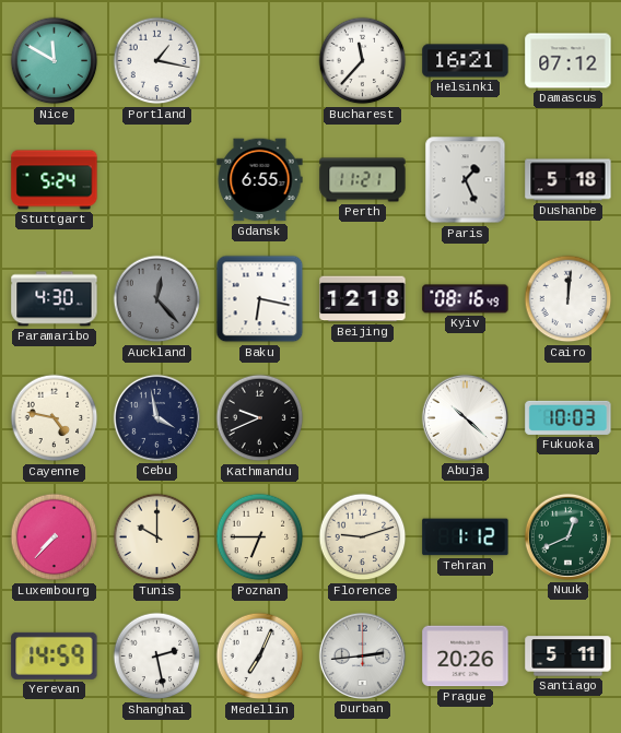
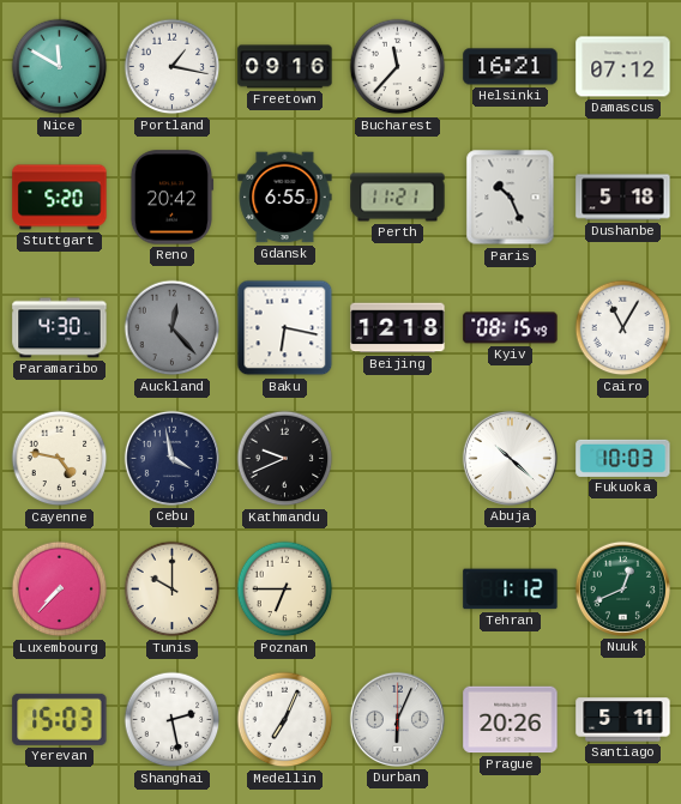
Freetown: none -> 09:16 (285, 67)
Stuttgart: 5:24 -> 5:20 (60, 198)
Reno: none -> 20:42 (171, 198)
Paris: 1:26 -> 10:26 (511, 198)
Kyiv: 08:16 -> 08:15 (511, 328)
Cairo: 12:01 -> 11:05 (623, 328)
Florence: 9:12 -> none (363, 537)
Yerevan: 14:59 -> 15:03 (60, 719)
Durban: 2:44 -> 6:04 (397, 719)
